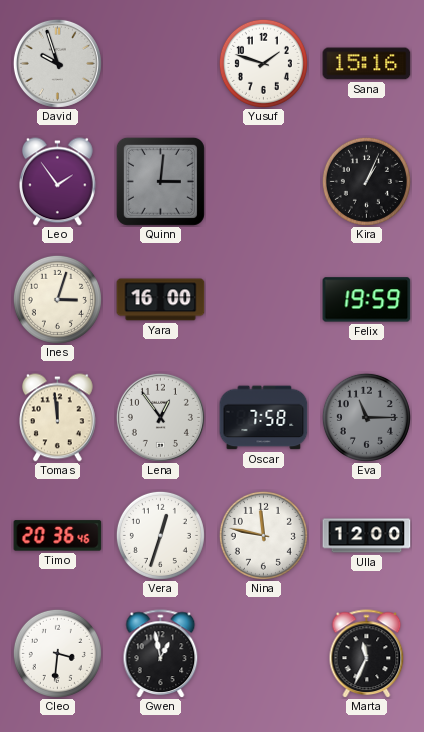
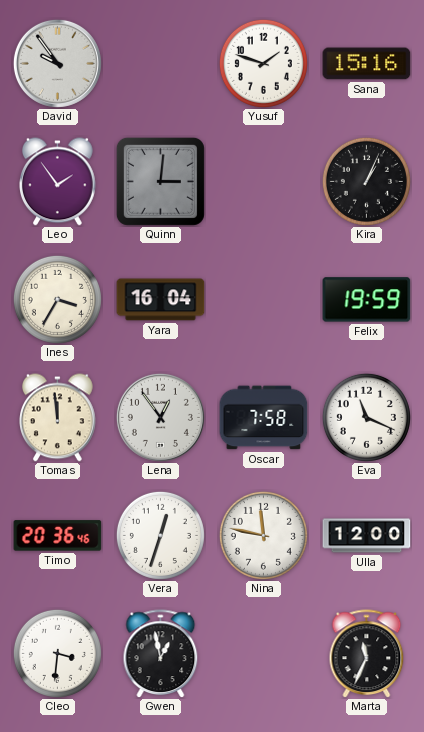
David: 9:57 -> 9:54 (57, 63)
Ines: 3:03 -> 3:35 (57, 299)
Yara: 16:00 -> 16:04 (161, 300)
Eva: 11:15 -> 11:19 (366, 417)
Eva dial: grey -> white (366, 417)
